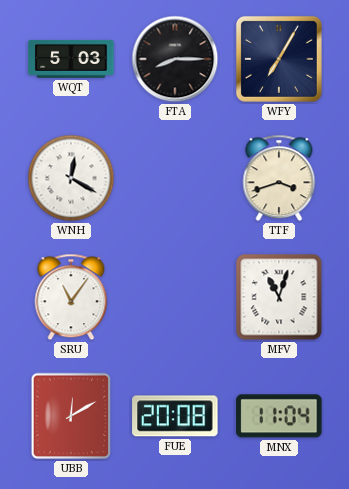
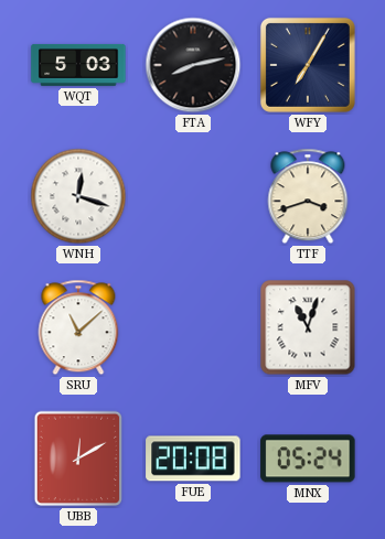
FTA: 8:15 -> 8:13 (193, 65)
WNH: 12:20 -> 12:18 (78, 196)
SRU: 11:06 -> 11:08 (78, 327)
MNX: 11:04 -> 05:24 (308, 459)
